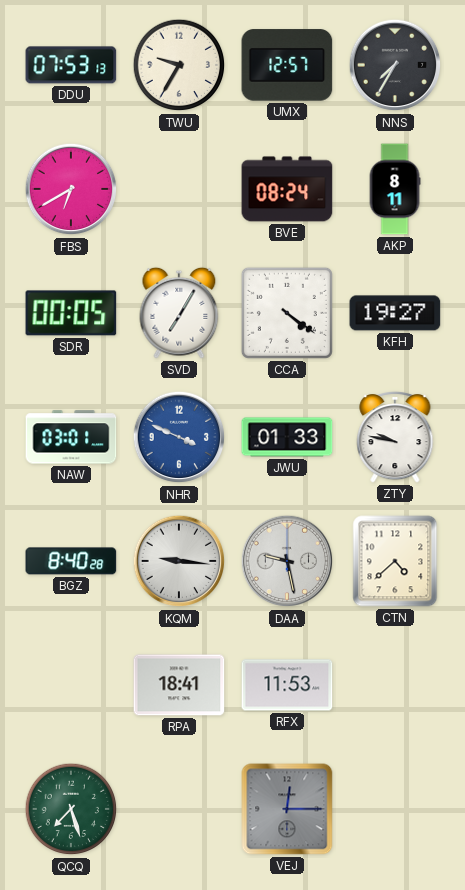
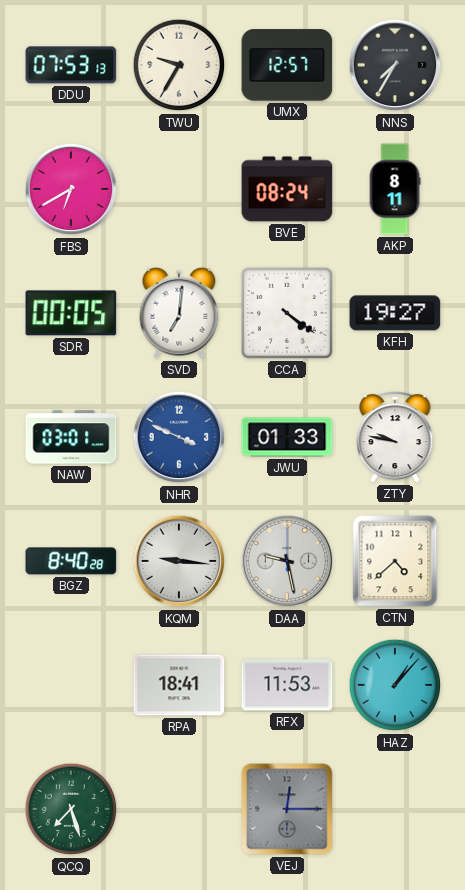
SVD: 7:05 -> 7:01 (179, 313)
HAZ: none -> 1:07 (395, 685)
